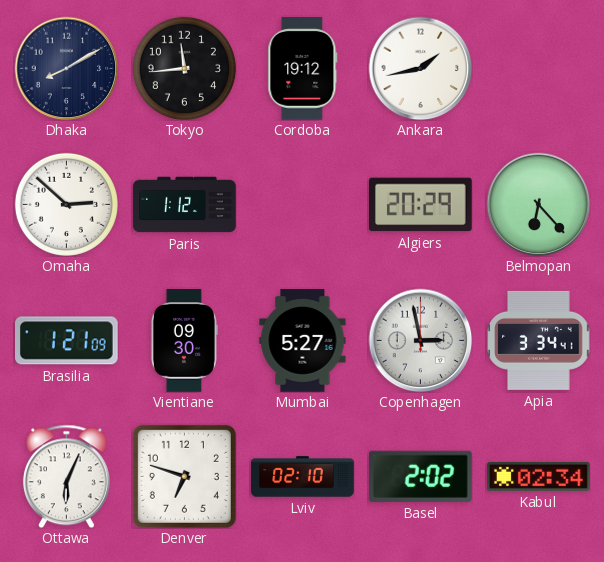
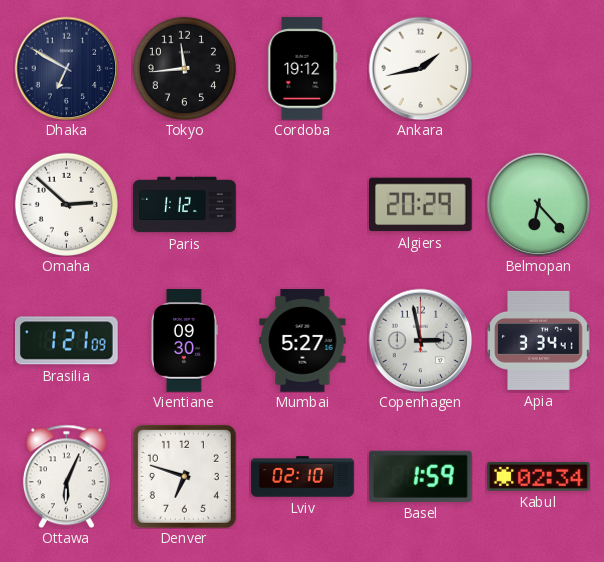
Dhaka: 8:10 -> 6:50 (66, 68)
Basel: 2:02 -> 1:59 (420, 476)
